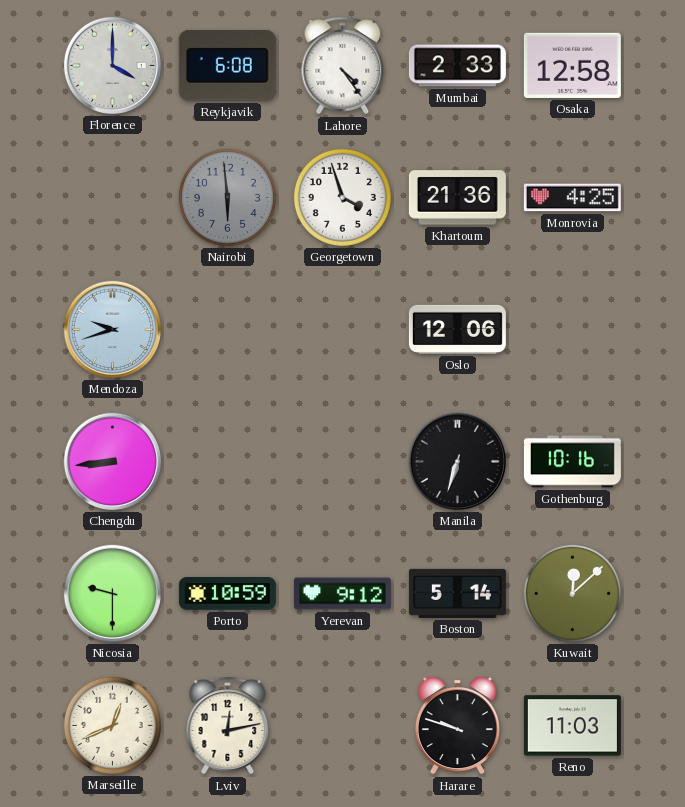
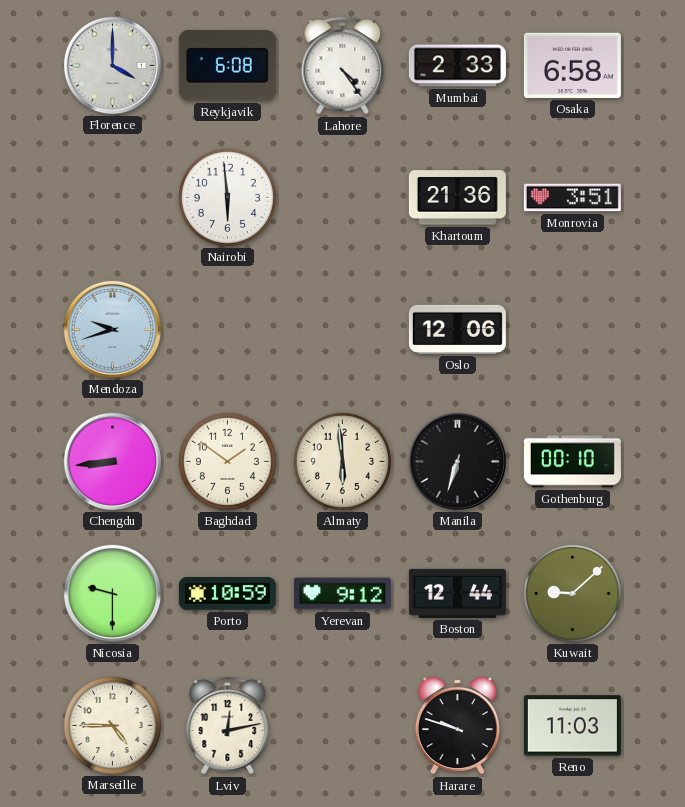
Osaka: 12:58 -> 6:58 (572, 65)
Nairobi dial: grey -> white (227, 197)
Georgetown: 3:57 -> none (342, 197)
Monrovia: 4:25 -> 3:51 (572, 198)
Baghdad: none -> 1:51 (227, 461)
Almaty: none -> 5:59 (342, 461)
Gothenburg: 10:16 -> 00:10 (572, 462)
Boston: 5:14 -> 12:44 (457, 593)
Kuwait: 12:08 -> 9:08 (572, 593)
Marseille: 12:41 -> 4:45 (112, 725)
